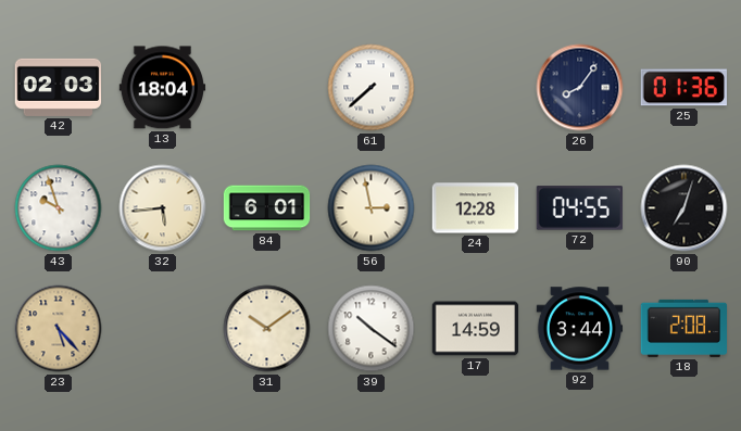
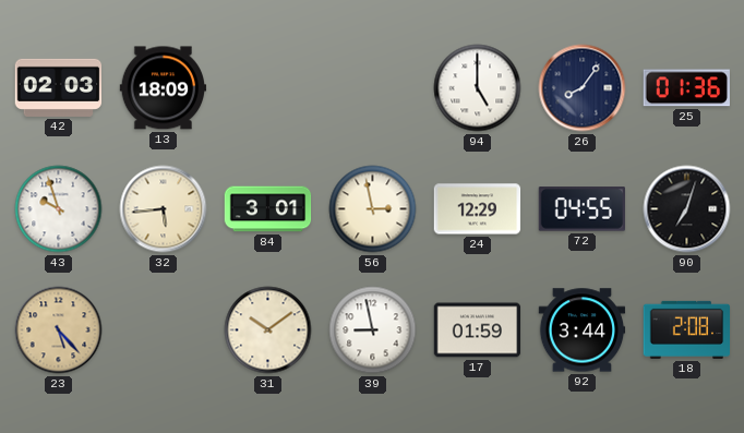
13: 18:04 -> 18:09 (164, 88)
61: 7:38 -> none (372, 88)
94: none -> 5:00 (478, 88)
84: 6:01 -> 3:01 (268, 209)
24: 12:28 -> 12:29 (478, 209)
39: 10:21 -> 8:58 (373, 330)
17: 14:59 -> 01:59 (478, 330)
